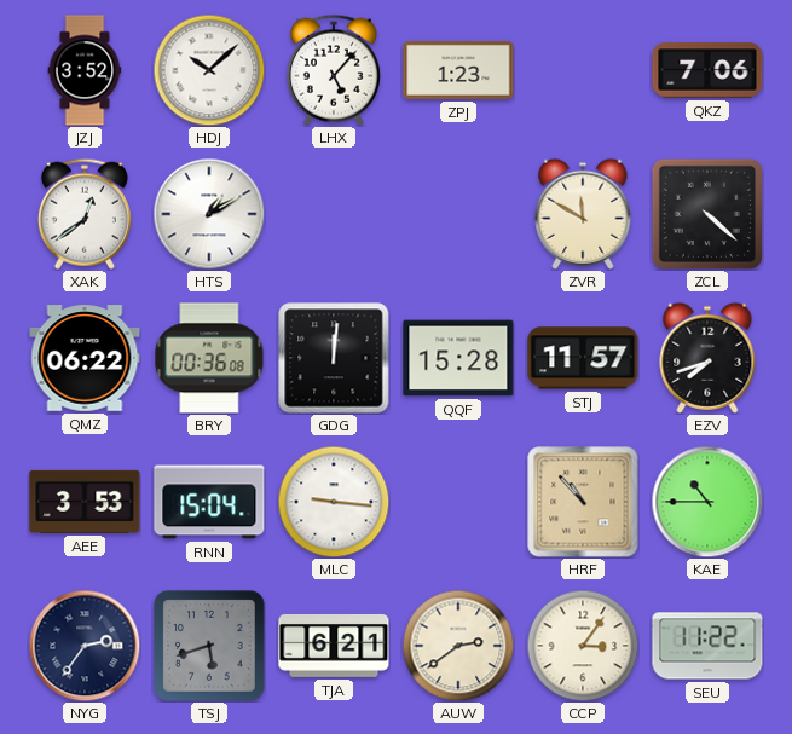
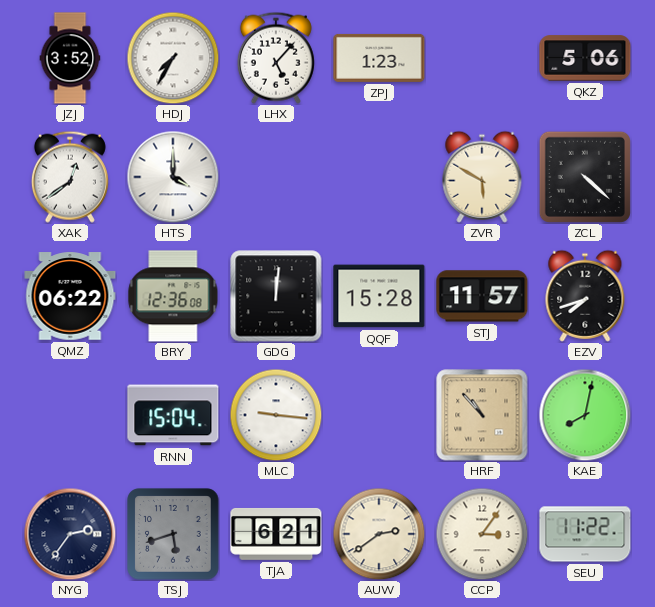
HDJ: 10:08 -> 7:35 (173, 58)
QKZ: 7:06 -> 5:06 (585, 58)
HTS: 1:10 -> 4:00 (173, 177)
ZVR: 11:50 -> 5:50 (482, 177)
BRY: 00:36 -> 12:36 (173, 296)
AEE: 3:53 -> none (85, 502)
KAE: 10:45 -> 8:02 (585, 415)
